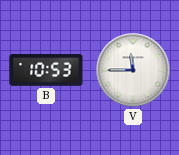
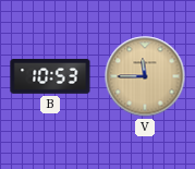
V dial: white -> champagne (145, 76)
